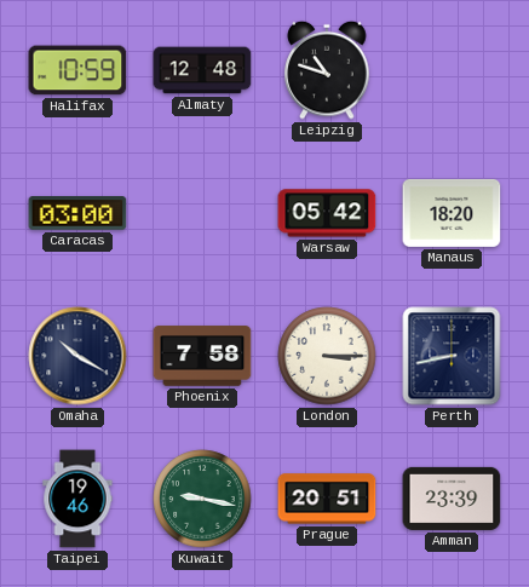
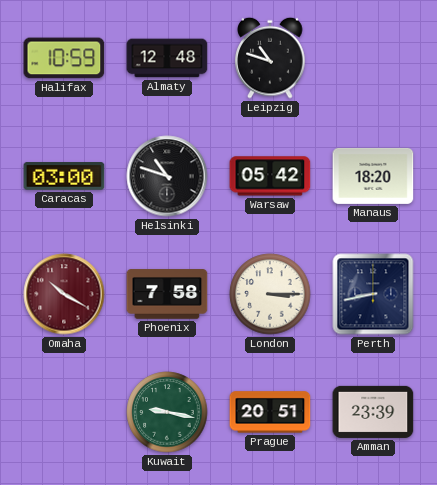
Helsinki: none -> 10:48 (167, 176)
Omaha dial: navy -> burgundy (64, 294)
Taipei: 19:46 -> none (77, 499)
